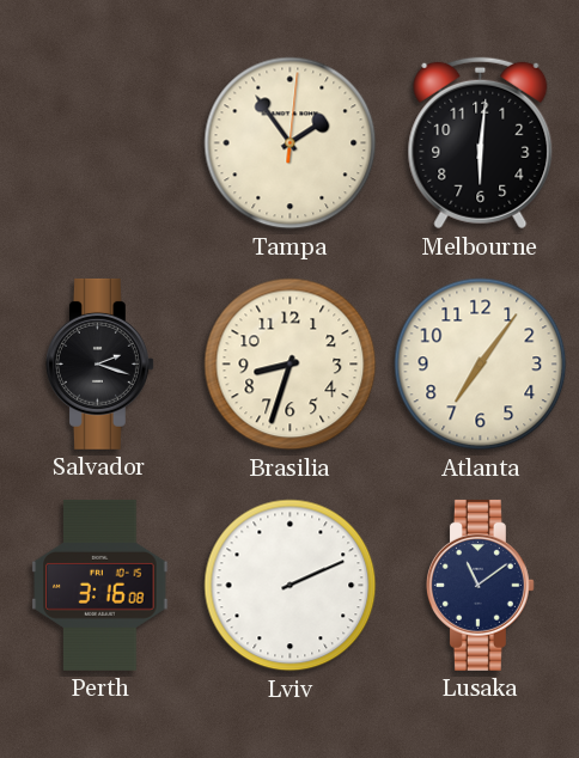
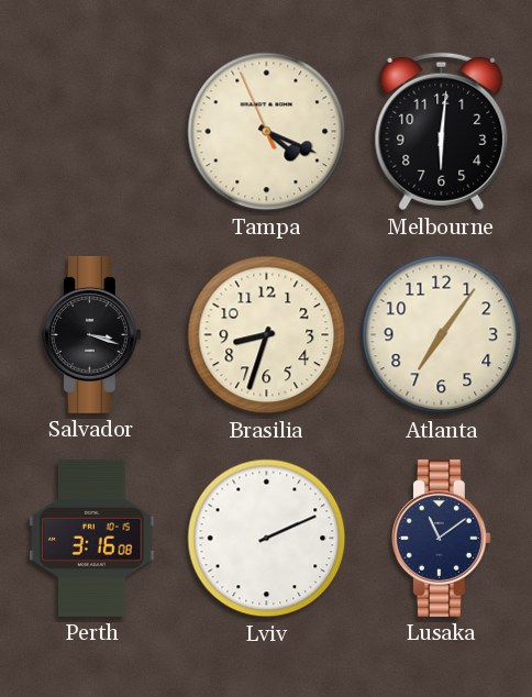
Tampa: 1:54 -> 4:18 (267, 132)
Salvador: 2:18 -> 3:18 (91, 334)
